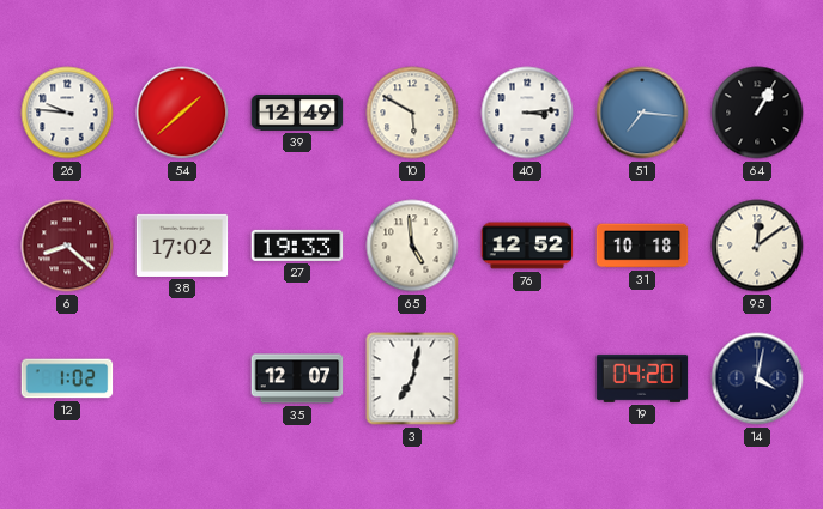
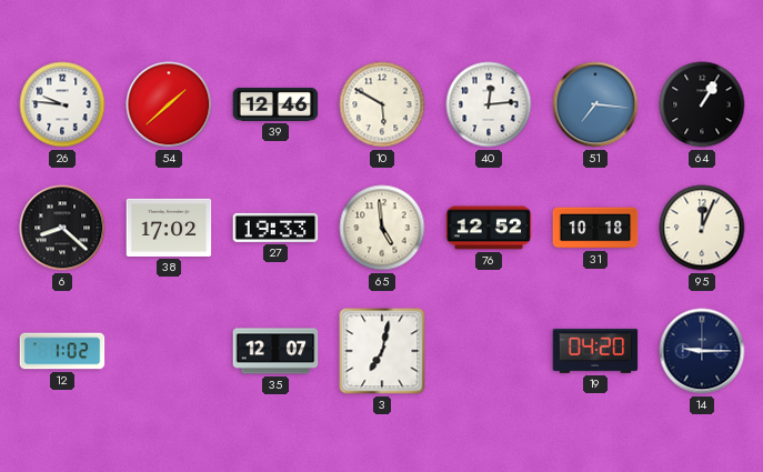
39: 12:49 -> 12:46 (275, 104)
40: 3:14 -> 12:14 (489, 104)
6 dial: burgundy -> black (62, 228)
95: 12:09 -> 12:04 (702, 228)
14: 4:02 -> 9:15 (702, 351)
